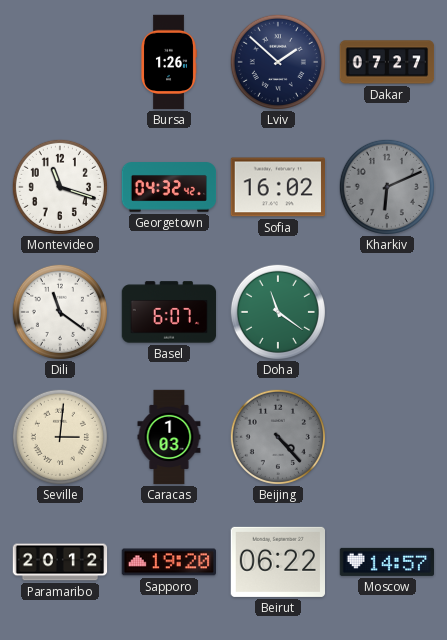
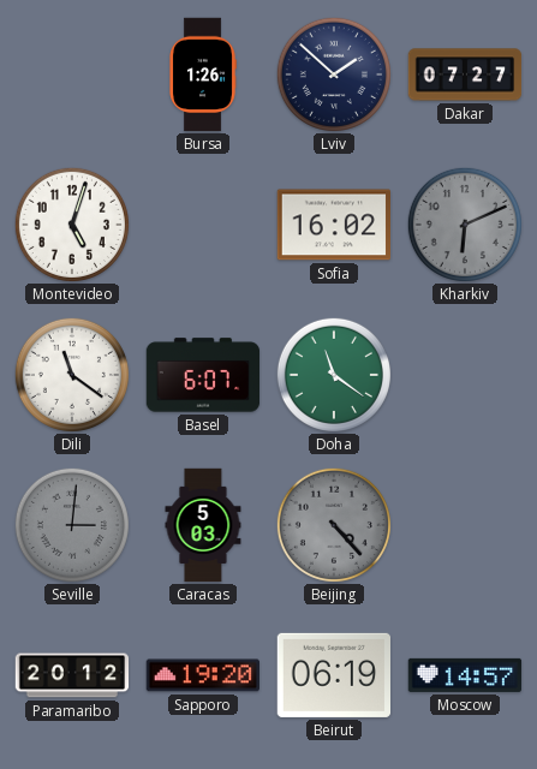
Montevideo: 11:18 -> 5:03 (72, 225)
Georgetown: 04:32 -> none (169, 187)
Seville dial: cream -> grey (72, 525)
Caracas: 1:03 -> 5:03 (203, 525)
Beirut: 06:22 -> 06:19 (333, 675)
